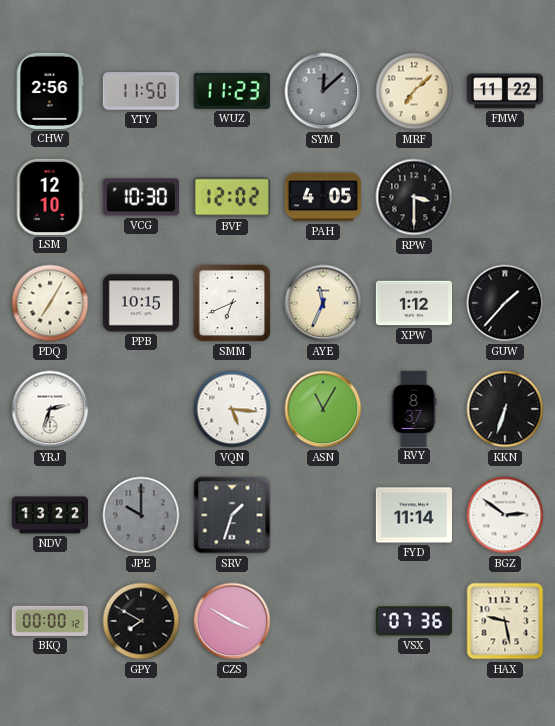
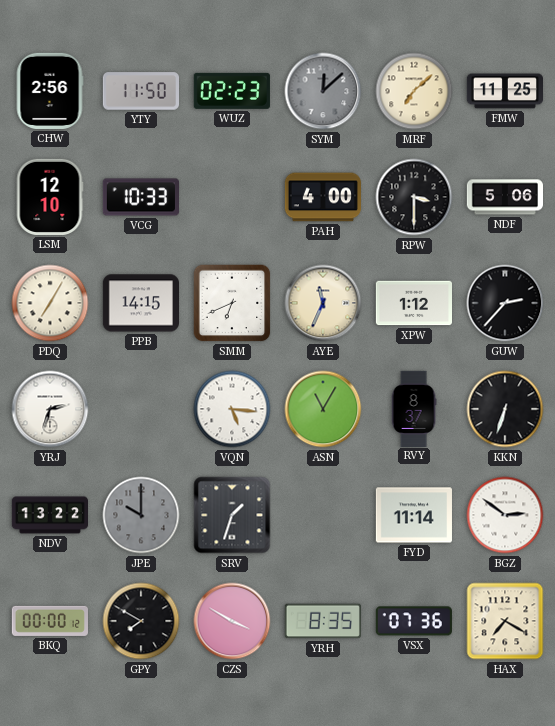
WUZ: 11:23 -> 02:23 (232, 91)
FMW: 11:22 -> 11:25 (504, 91)
VCG: 10:30 -> 10:33 (140, 197)
BVF: 12:02 -> none (232, 197)
PAH: 4:05 -> 4:00 (322, 197)
NDF: none -> 5:06 (504, 197)
PPB: 10:15 -> 14:15 (140, 303)
GUW: 1:37 -> 2:37 (505, 303)
YRH: none -> 8:35 (323, 621)
HAX: 9:28 -> 7:20 (505, 621)
